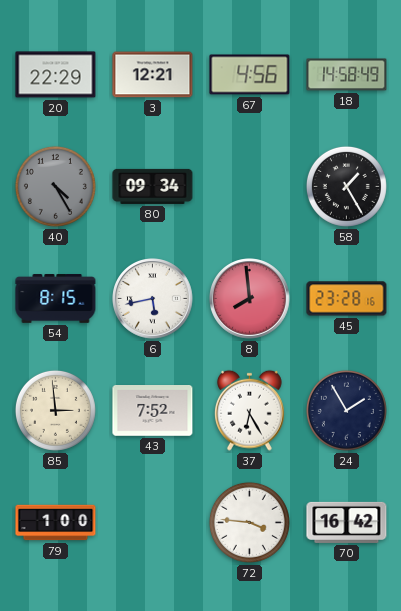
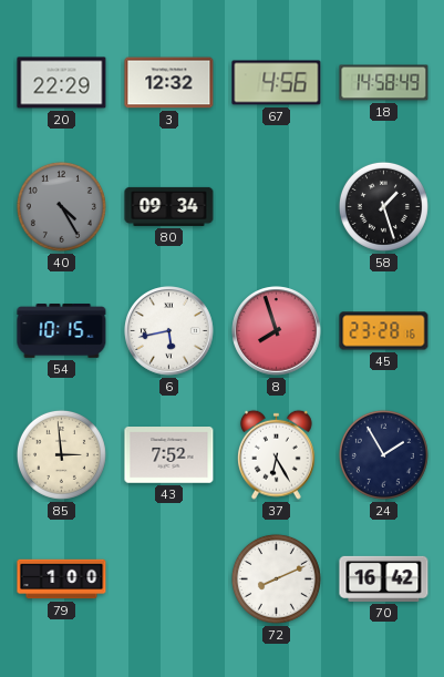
3: 12:21 -> 12:32 (169, 83)
58: 1:25 -> 1:27 (383, 206)
54: 8:15 -> 10:15 (62, 331)
8: 7:59 -> 7:57 (277, 331)
72: 3:46 -> 8:11 (276, 578)
